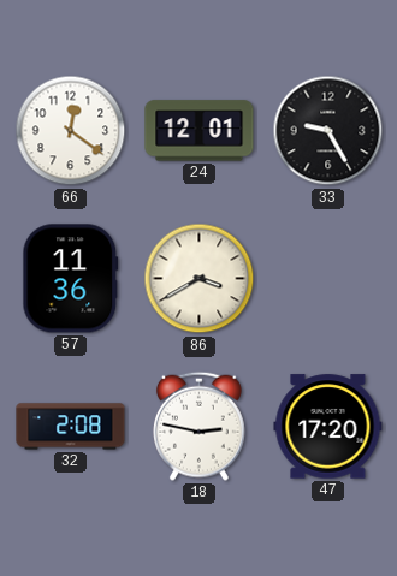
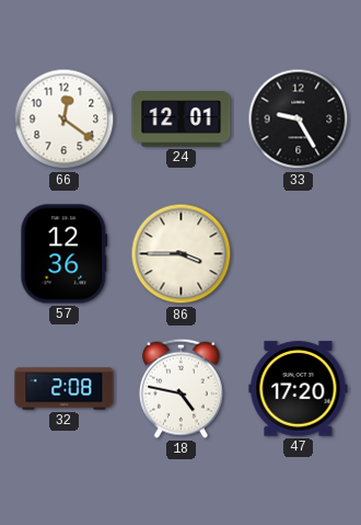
57: 11:36 -> 12:36 (65, 254)
86: 3:40 -> 3:45 (182, 254)
18: 2:47 -> 4:47 (180, 388)
